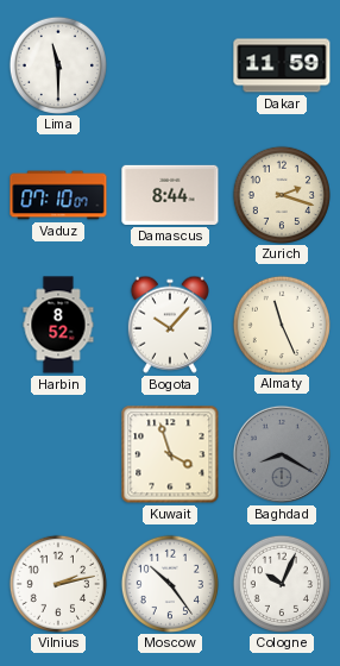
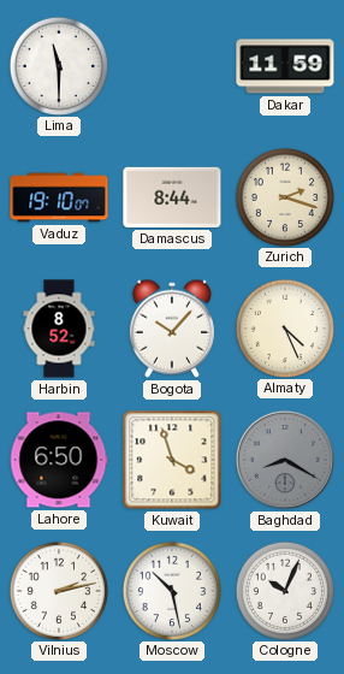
Vaduz: 07:10 -> 19:10 (59, 197)
Almaty: 11:26 -> 4:26 (284, 327)
Lahore: none -> 6:50 (59, 460)
Moscow: 10:24 -> 10:28 (171, 590)
